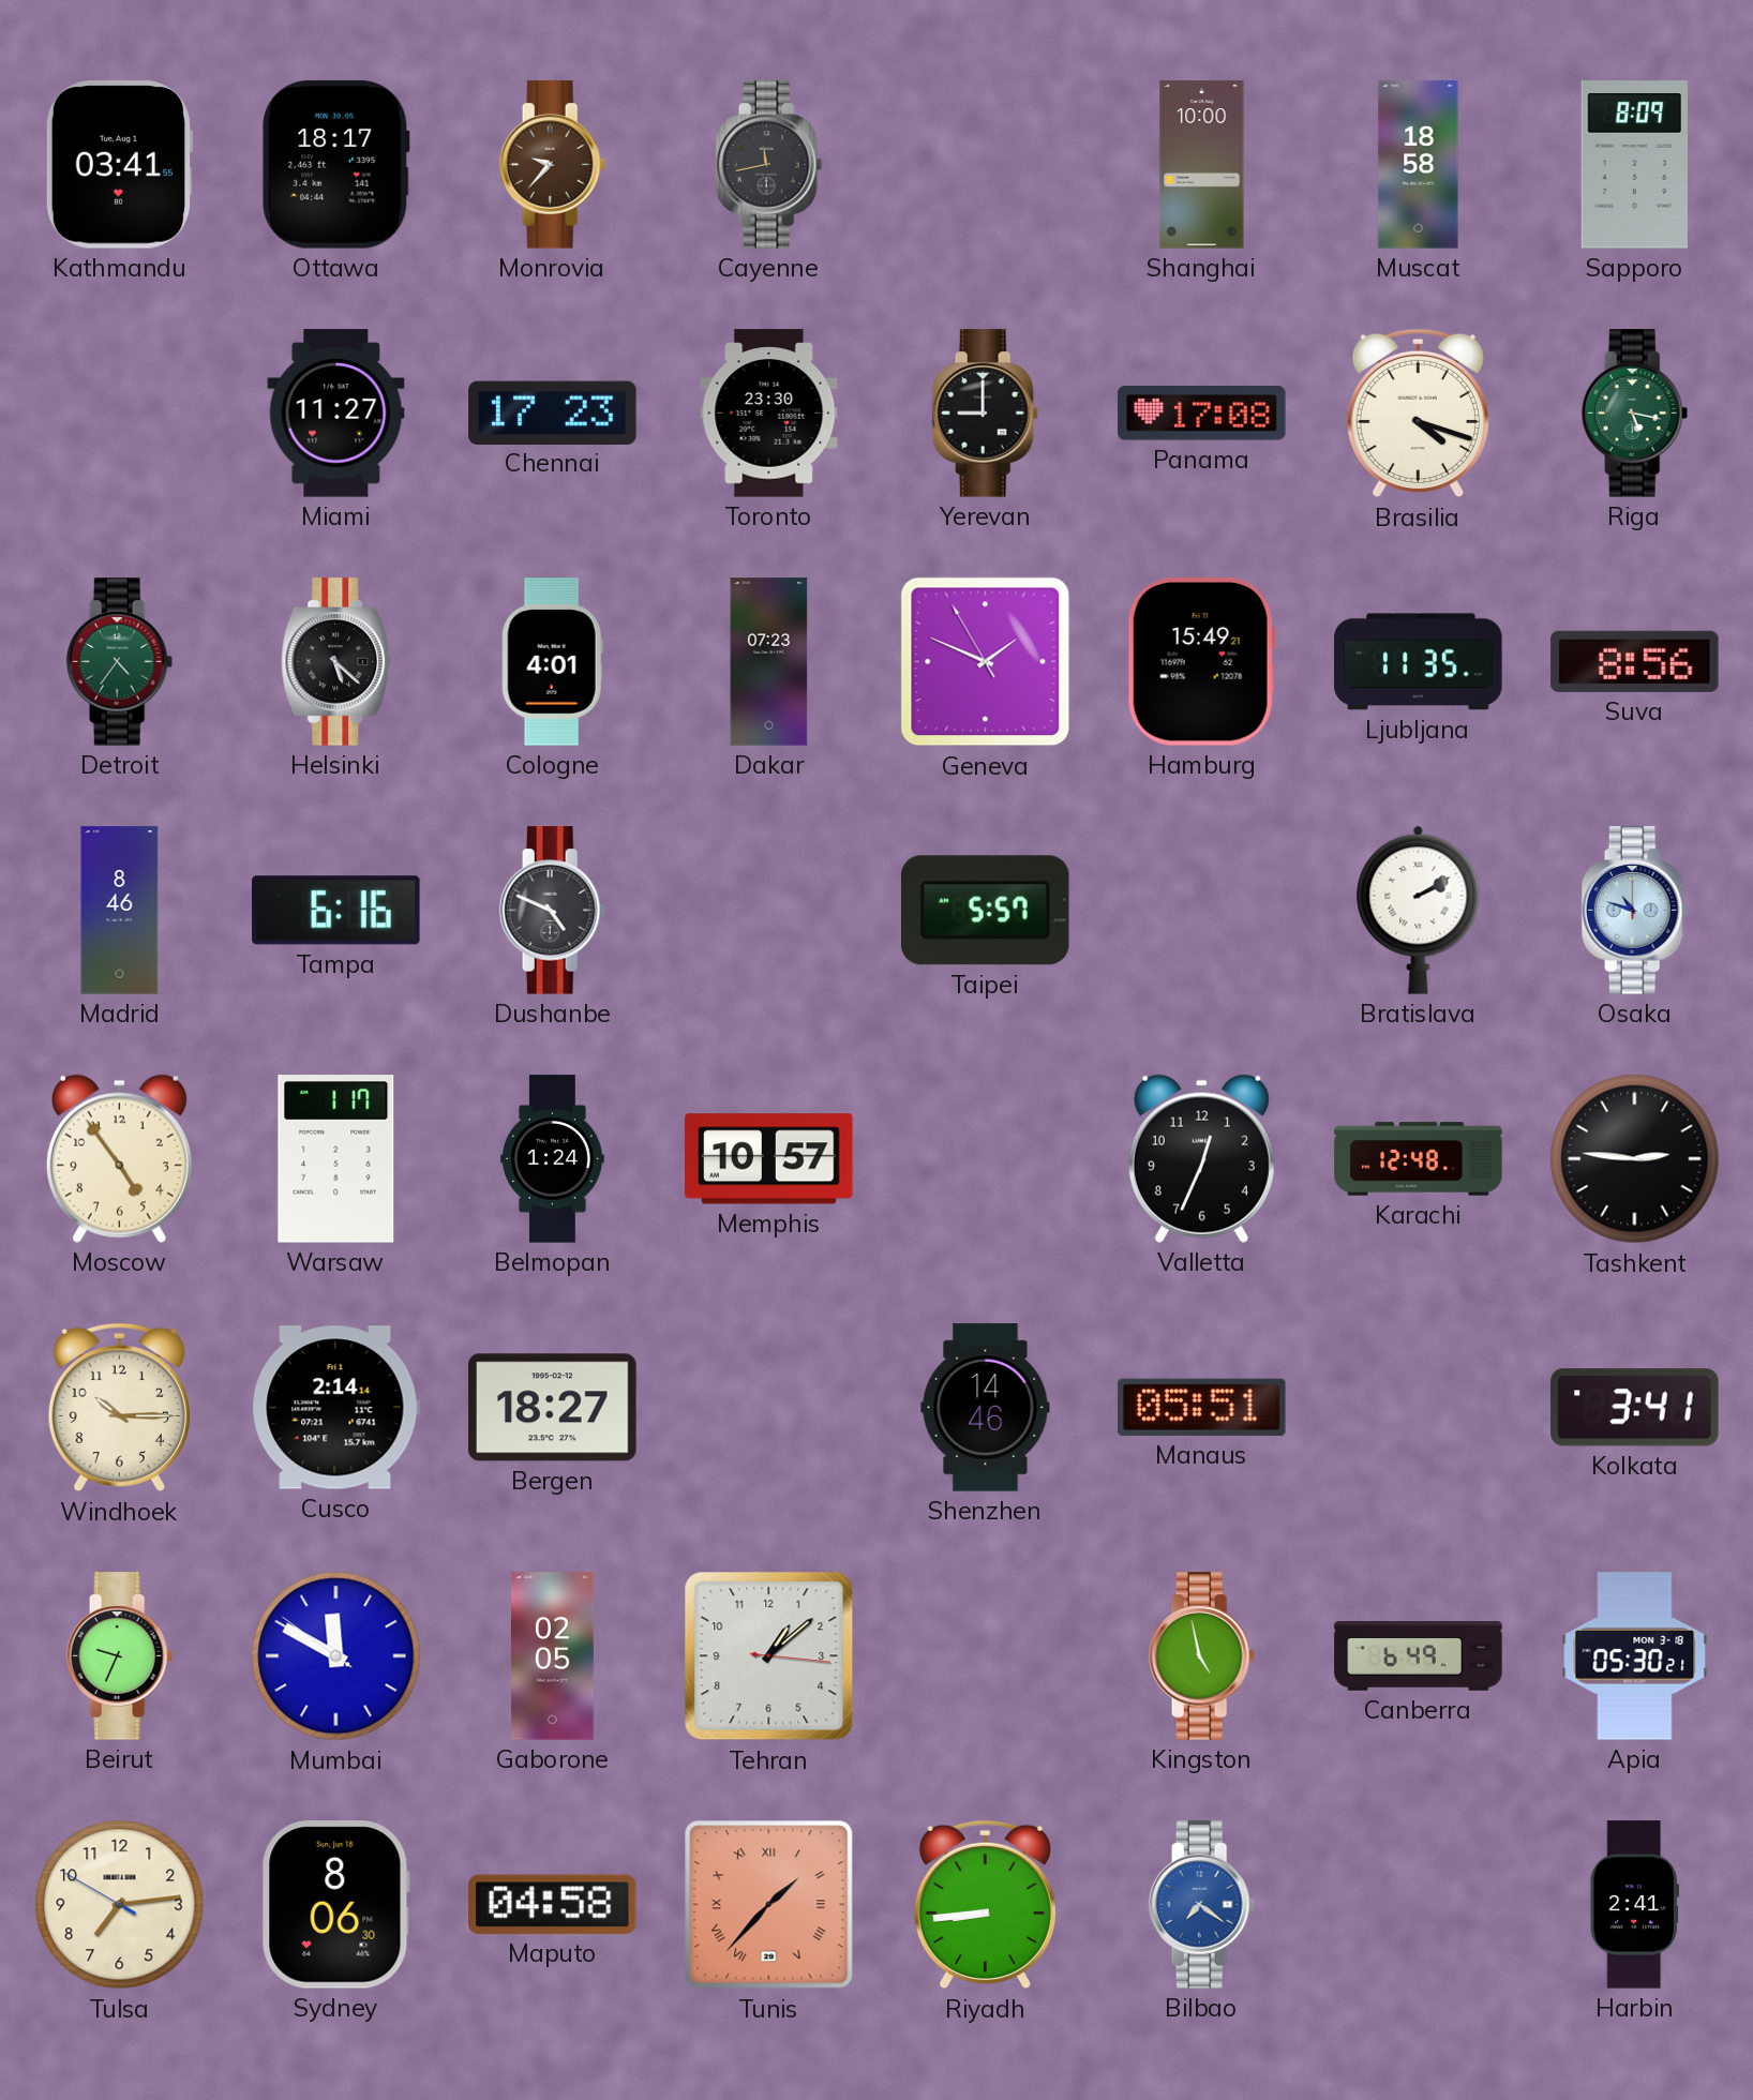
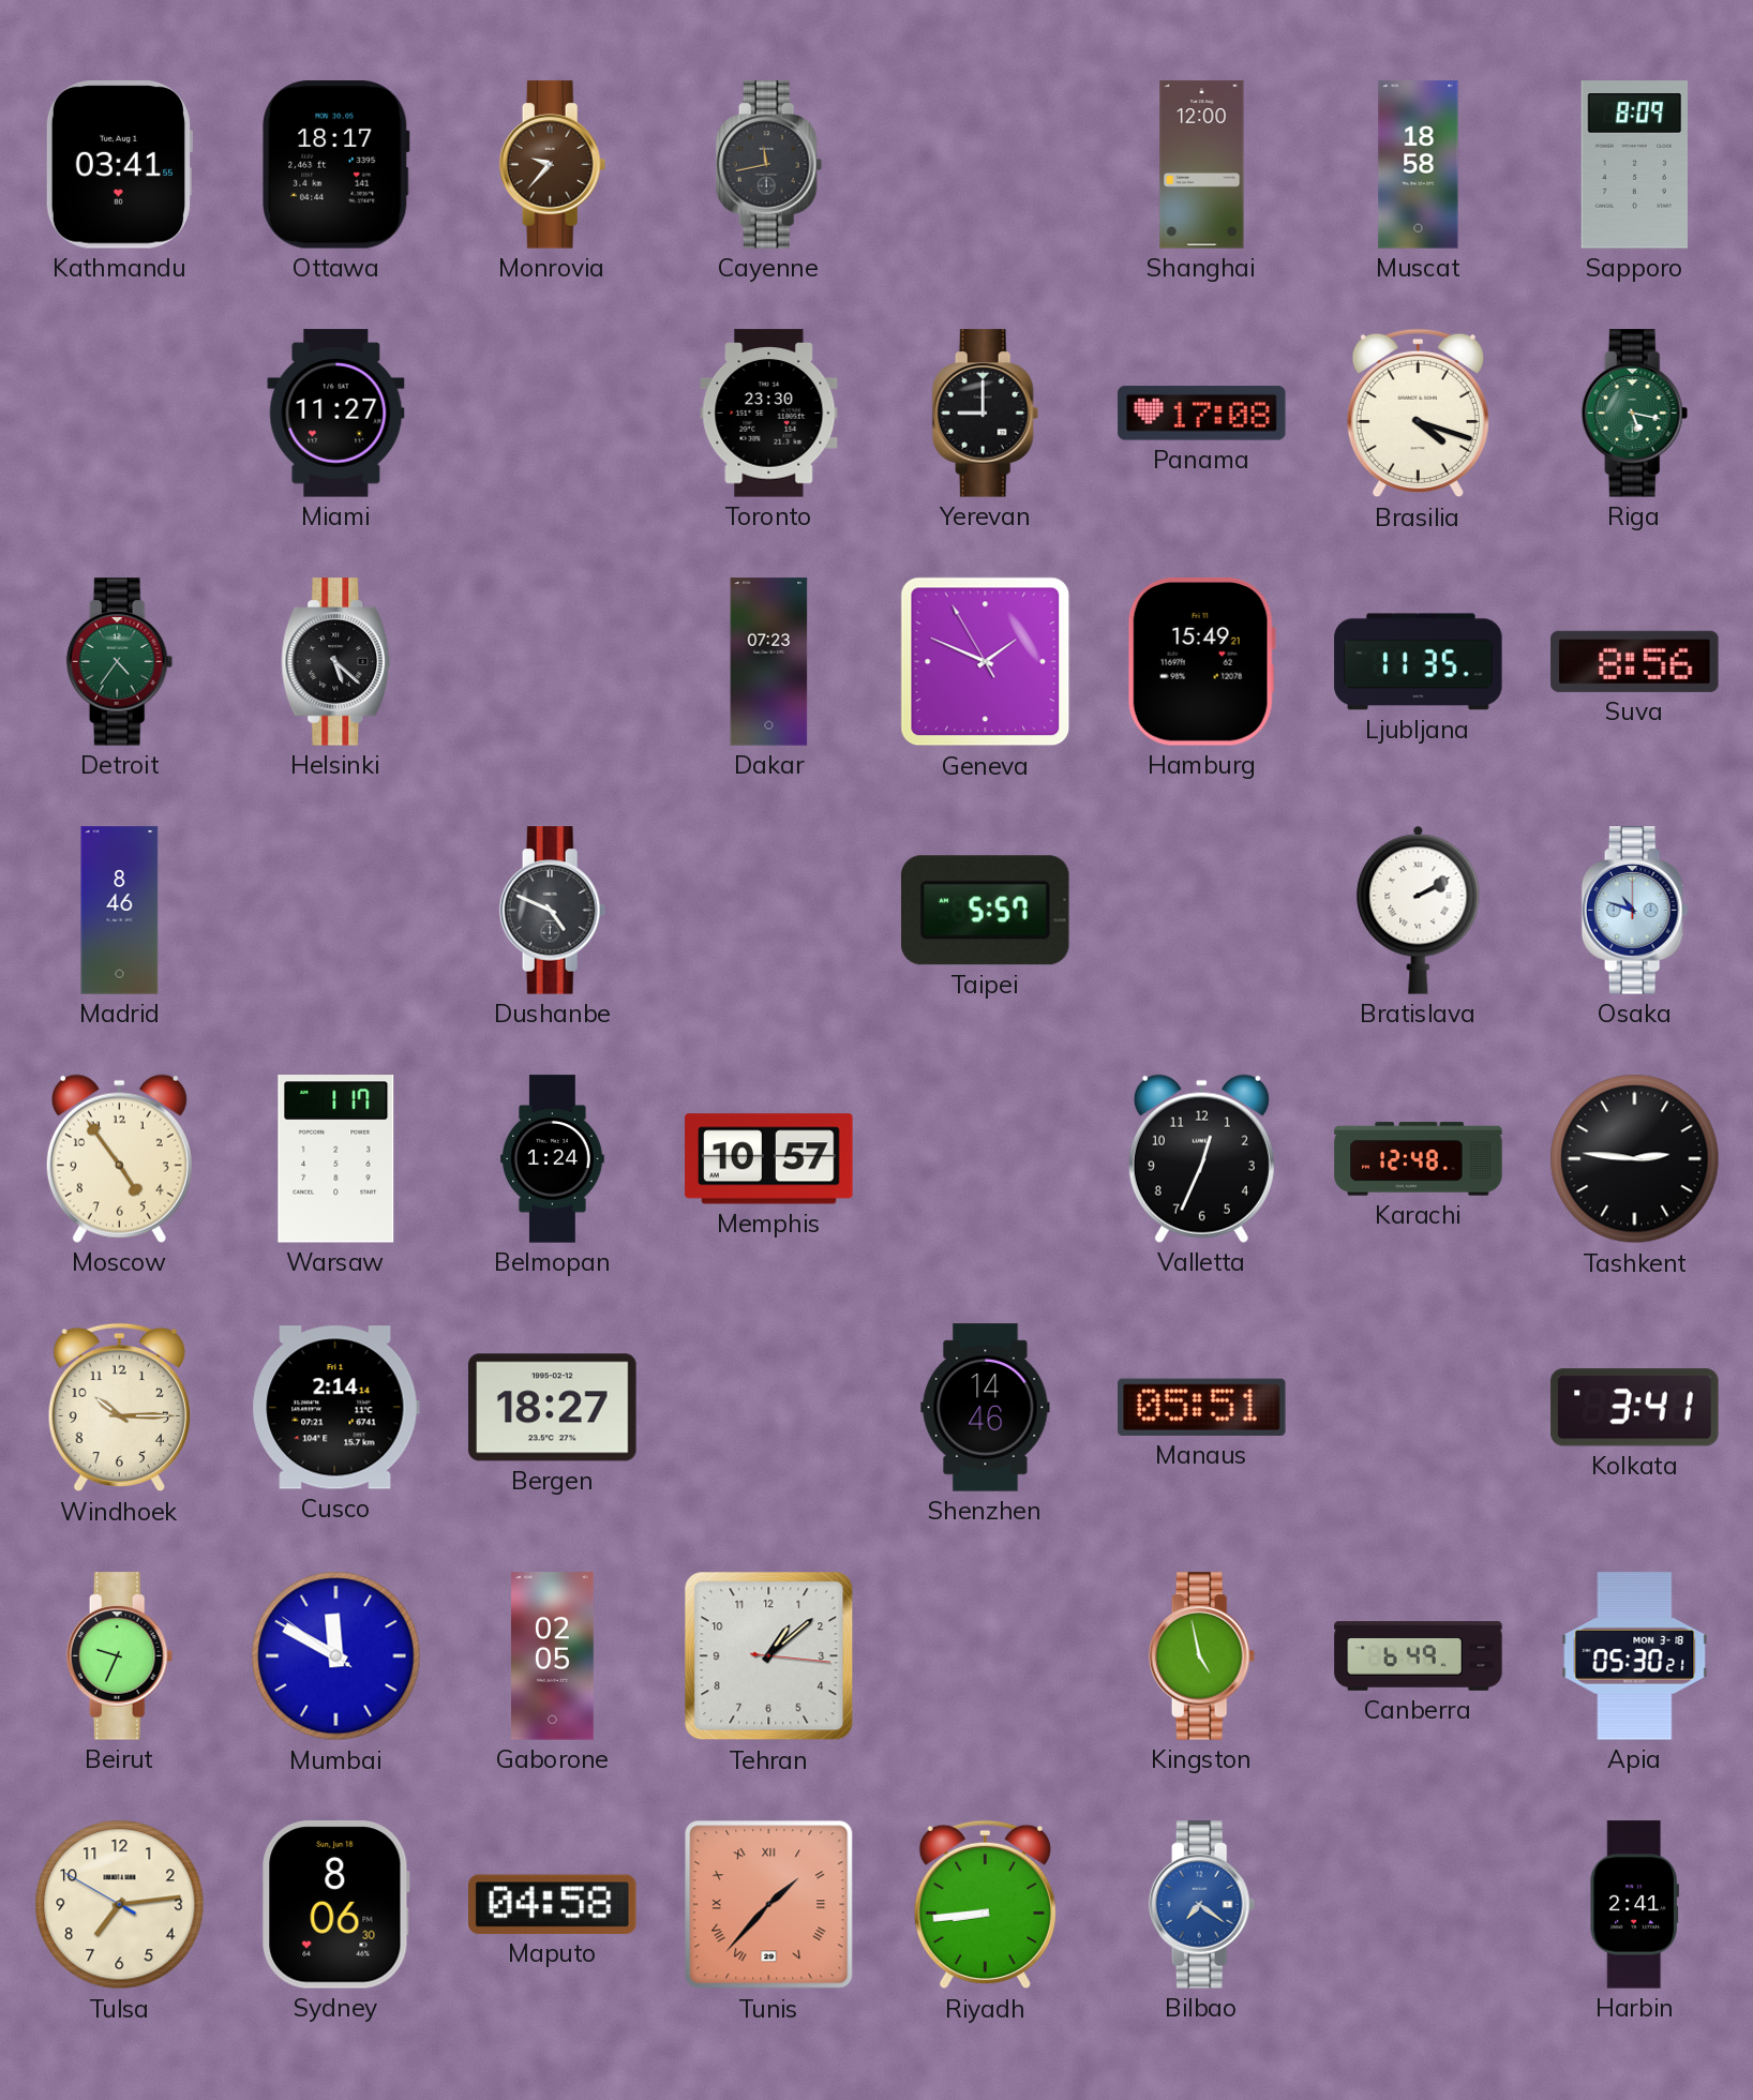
Shanghai: 10:00 -> 12:00 (1202, 165)
Chennai: 17:23 -> none (553, 412)
Cologne: 4:01 -> none (552, 662)
Tampa: 6:16 -> none (336, 911)
